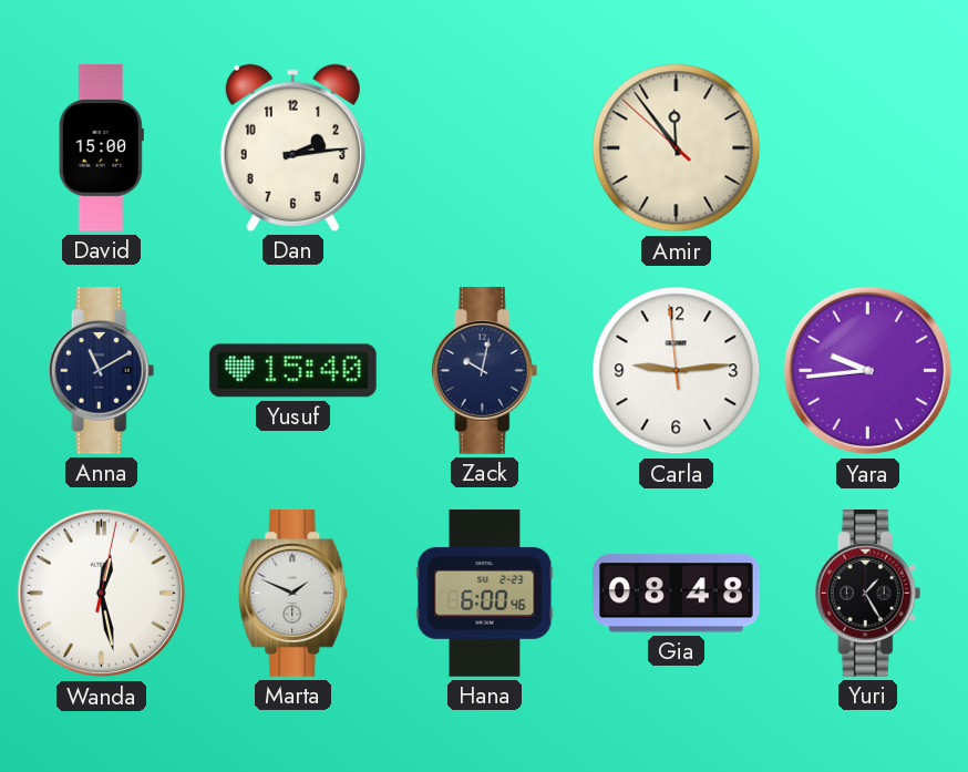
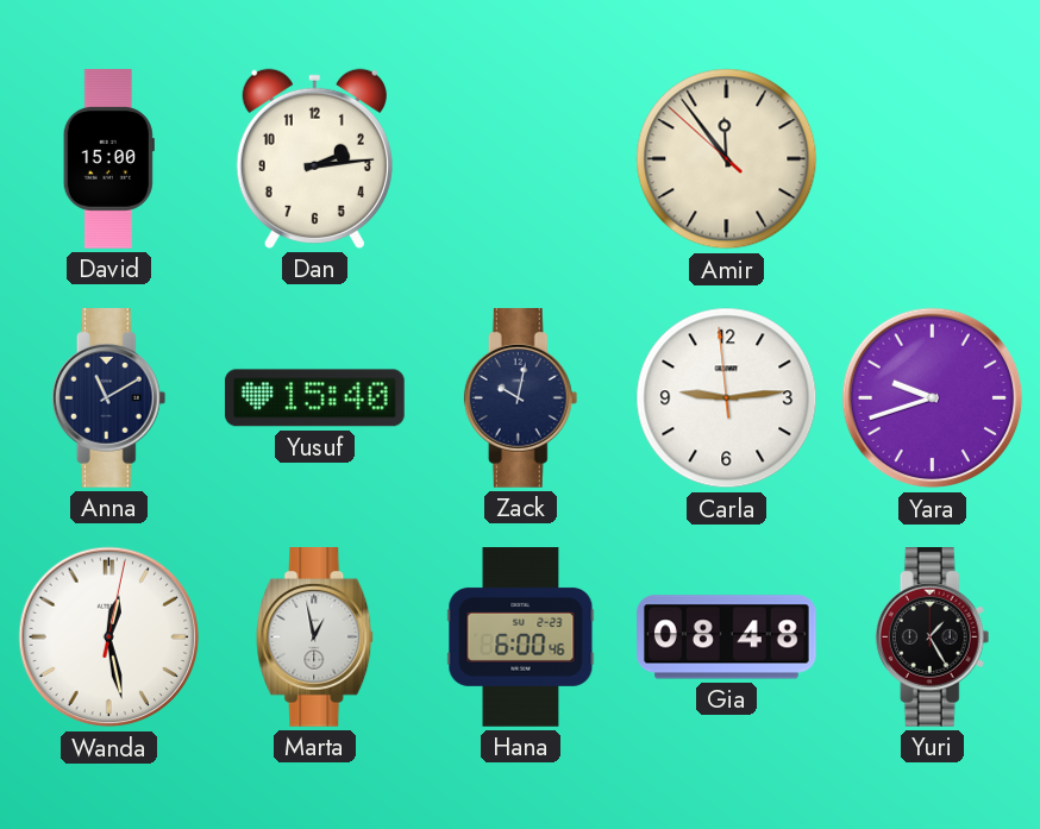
Yara: 9:44 -> 9:42 (933, 398)
Marta: 1:49 -> 12:58 (315, 638)
